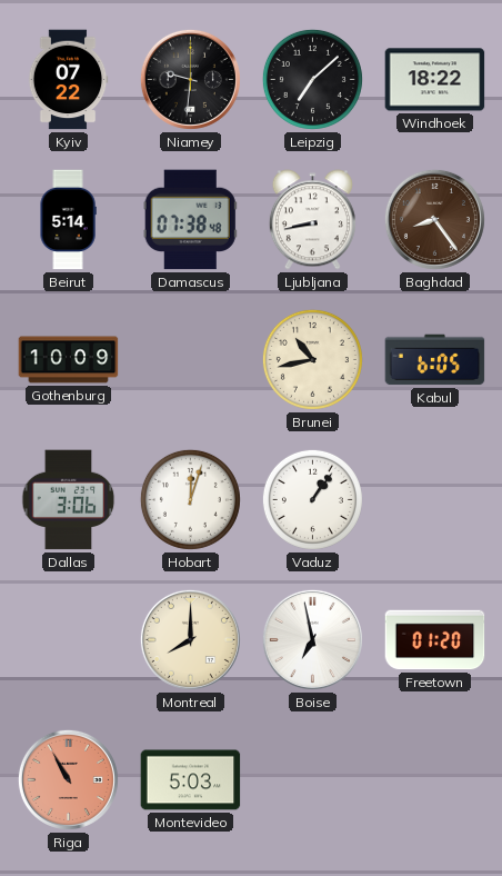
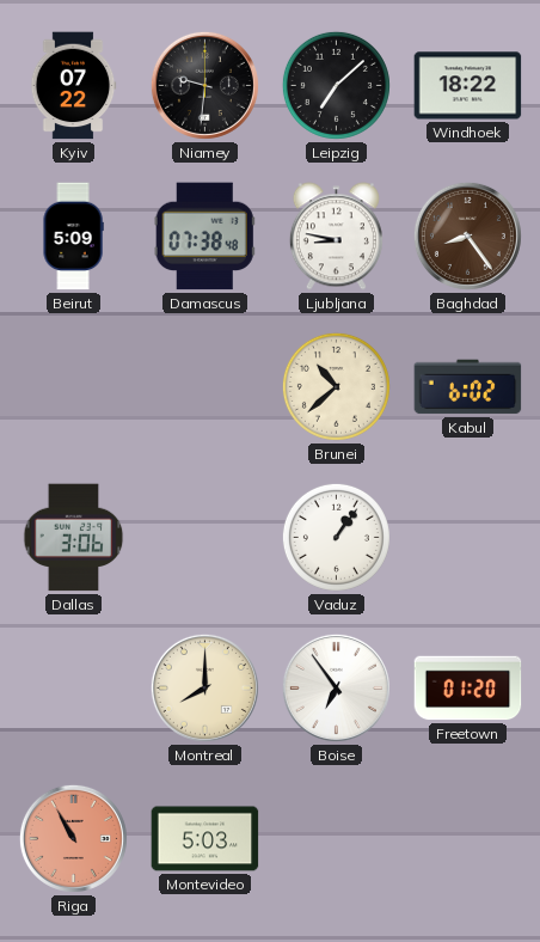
Beirut: 5:14 -> 5:09 (73, 237)
Ljubljana: 8:43 -> 8:47 (336, 237)
Gothenburg: 10:09 -> none (69, 360)
Brunei: 10:43 -> 10:38 (336, 386)
Kabul: 6:05 -> 6:02 (468, 387)
Hobart: 12:03 -> none (190, 499)
Boise: 6:58 -> 6:54 (336, 687)
